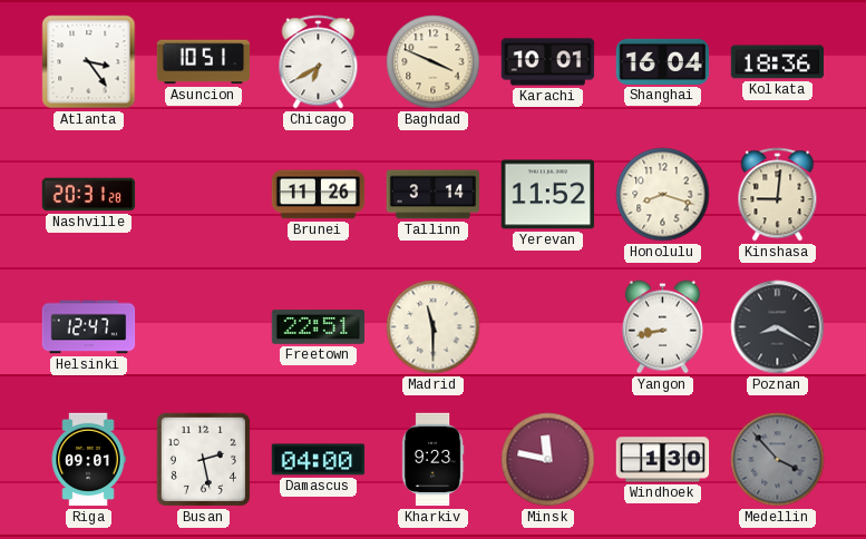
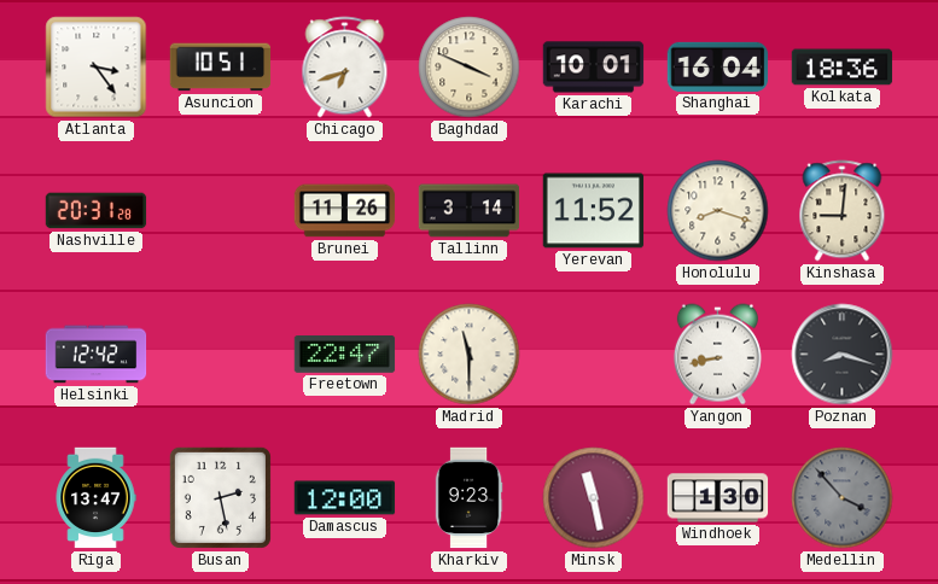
Chicago: 6:40 -> 6:42 (345, 68)
Helsinki: 12:47 -> 12:42 (97, 355)
Freetown: 22:51 -> 22:47 (345, 355)
Poznan: 8:20 -> 8:18 (843, 355)
Riga: 09:01 -> 13:47 (95, 498)
Damascus: 04:00 -> 12:00 (345, 498)
Minsk: 11:47 -> 11:28 (594, 498)
